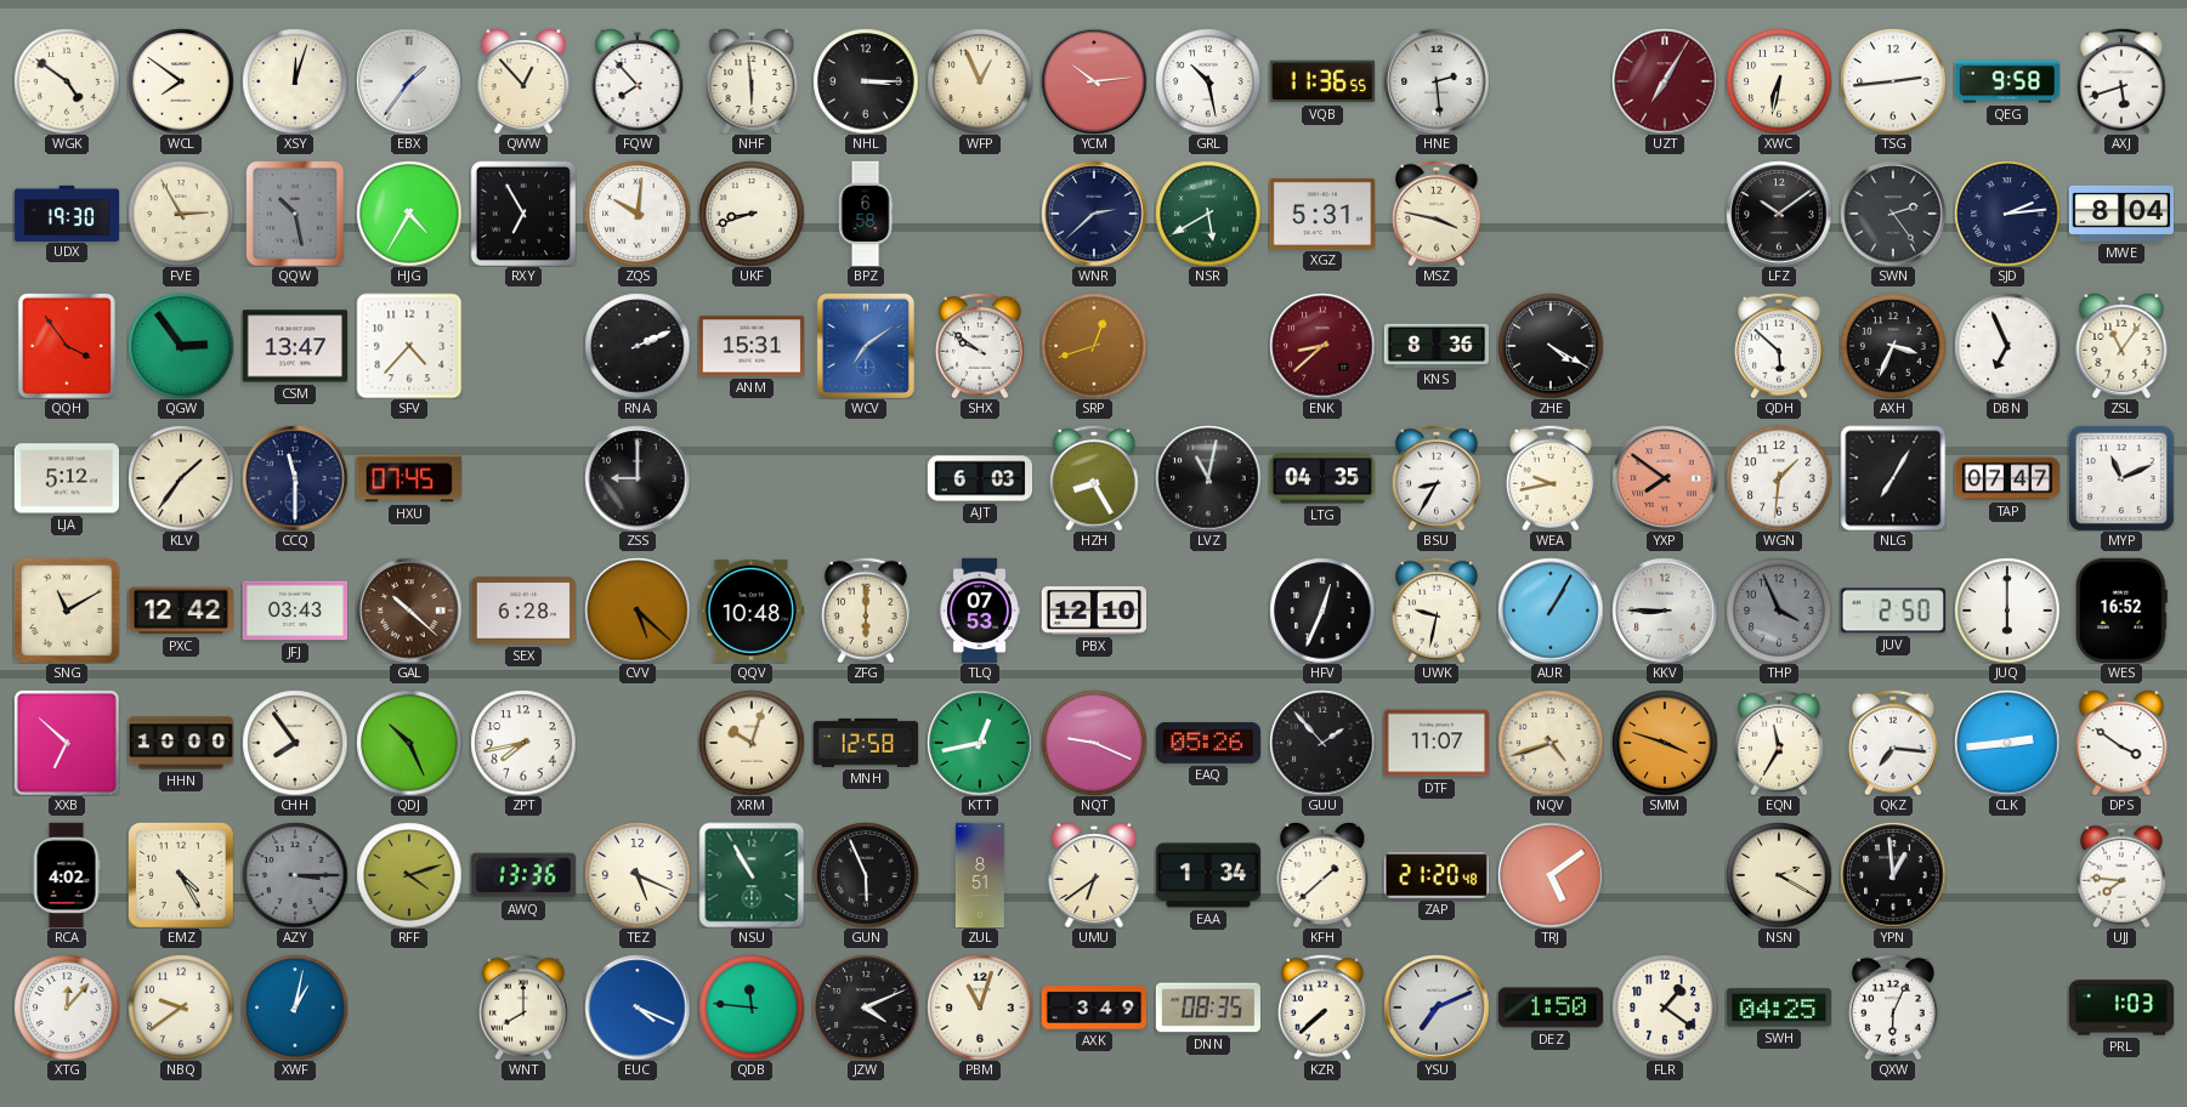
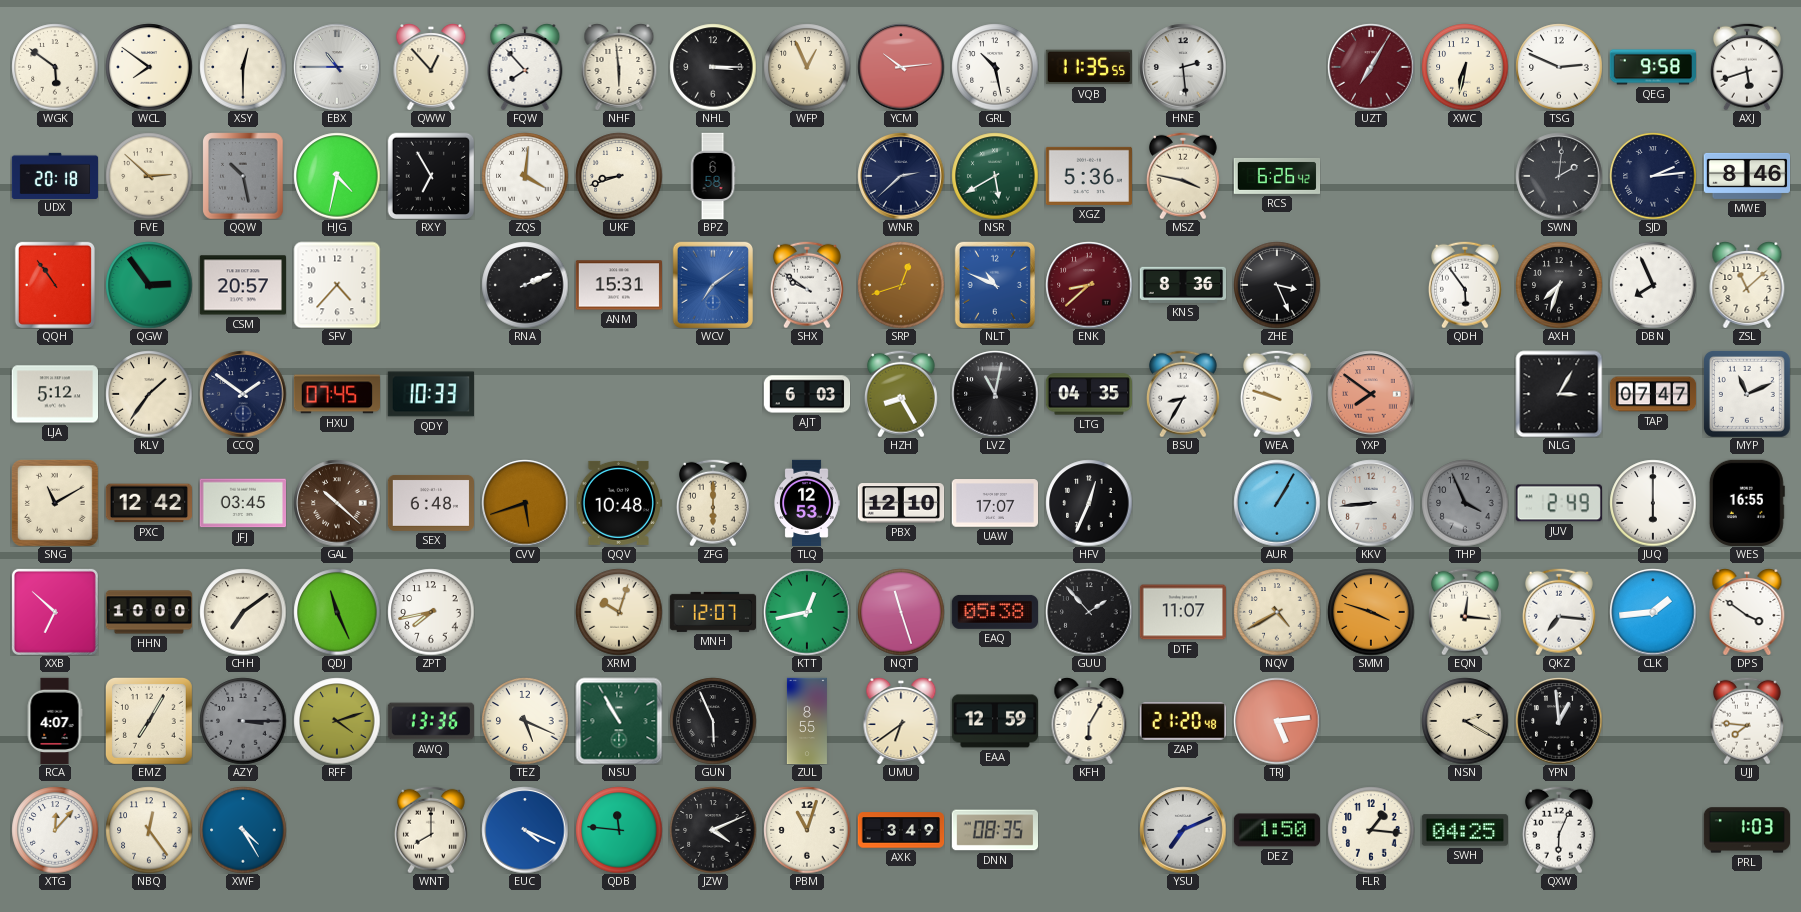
WGK: 4:51 -> 5:51 (55, 67)
XSY: 12:03 -> 12:30 (243, 67)
EBX: 1:36 -> 10:45 (337, 67)
VQB: 11:36 -> 11:35 (1088, 67)
TSG: 2:44 -> 2:49 (1559, 67)
UDX: 19:30 -> 20:18 (55, 175)
FVE: 2:55 -> 2:52 (149, 176)
HJG: 4:35 -> 4:32 (337, 176)
ZQS: 10:01 -> 4:01 (525, 176)
XGZ: 5:31 -> 5:36 (1088, 176)
RCS: none -> 6:26 (1277, 176)
LFZ: 10:09 -> none (1779, 214)
SWN: 2:24 -> 2:01 (1559, 176)
MWE: 8:04 -> 8:46 (1747, 176)
QQH: 3:54 -> 10:54 (55, 285)
CSM: 13:47 -> 20:57 (242, 285)
NLT: none -> 10:49 (995, 285)
ZHE: 4:20 -> 3:26 (1277, 285)
QDH: 5:52 -> 5:54 (1465, 285)
AXH: 3:34 -> 7:33 (1559, 285)
DBN: 6:56 -> 7:56 (1653, 285)
ZSL: 11:06 -> 11:08 (1747, 285)
CCQ: 11:30 -> 1:51 (243, 394)
QDY: none -> 10:33 (430, 394)
ZSS: 9:00 -> none (638, 478)
WEA: 9:43 -> 9:48 (1277, 394)
WGN: 1:31 -> none (1779, 478)
NLG: 7:05 -> 3:05 (1559, 394)
JFJ: 03:43 -> 03:45 (242, 503)
SEX: 6:28 -> 6:48 (430, 503)
CVV: 5:22 -> 5:42 (525, 503)
TLQ: 07:53 -> 12:53 (807, 503)
UAW: none -> 17:07 (994, 503)
UWK: 9:32 -> none (1437, 611)
KKV: 8:45 -> 8:44 (1371, 503)
JUV: 2:50 -> 2:49 (1559, 503)
WES: 16:52 -> 16:55 (1747, 502)
CHH: 7:54 -> 7:09 (243, 612)
QDJ: 10:26 -> 11:26 (337, 612)
MNH: 12:58 -> 12:07 (712, 612)
NQT: 9:19 -> 11:27 (901, 612)
EAQ: 05:26 -> 05:38 (994, 612)
NQV: 4:42 -> 4:40 (1277, 612)
EQN: 11:35 -> 12:16 (1465, 612)
CLK: 2:44 -> 1:44 (1653, 612)
RCA: 4:02 -> 4:07 (55, 721)
EMZ: 4:25 -> 7:05 (149, 721)
ZUL: 8:51 -> 8:55 (807, 721)
EAA: 1:34 -> 12:59 (994, 721)
KFH: 1:38 -> 6:05 (1089, 721)
TRJ: 5:09 -> 5:14 (1277, 721)
NBQ: 9:39 -> 12:24 (149, 830)
XWF: 1:02 -> 4:25 (243, 830)
KZR: 7:38 -> none (1322, 1007)
FLR: 1:21 -> 1:16 (1371, 830)
